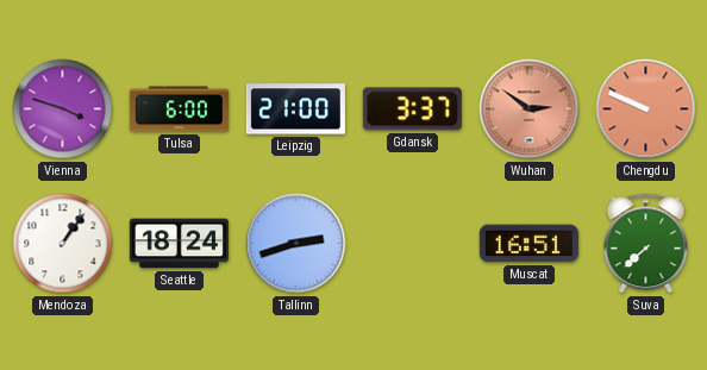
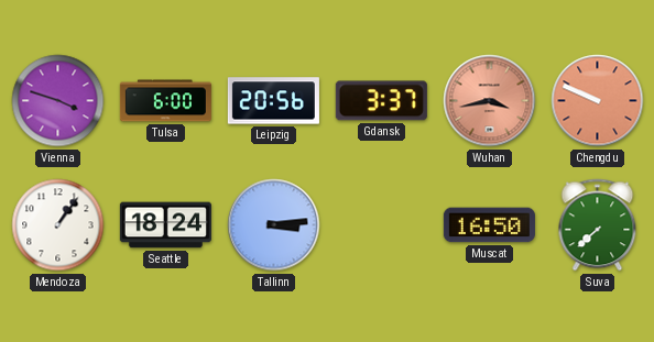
Leipzig: 21:00 -> 20:56 (273, 101)
Wuhan: 2:51 -> 3:43 (490, 101)
Tallinn: 2:42 -> 3:14 (274, 225)
Muscat: 16:51 -> 16:50 (489, 225)
